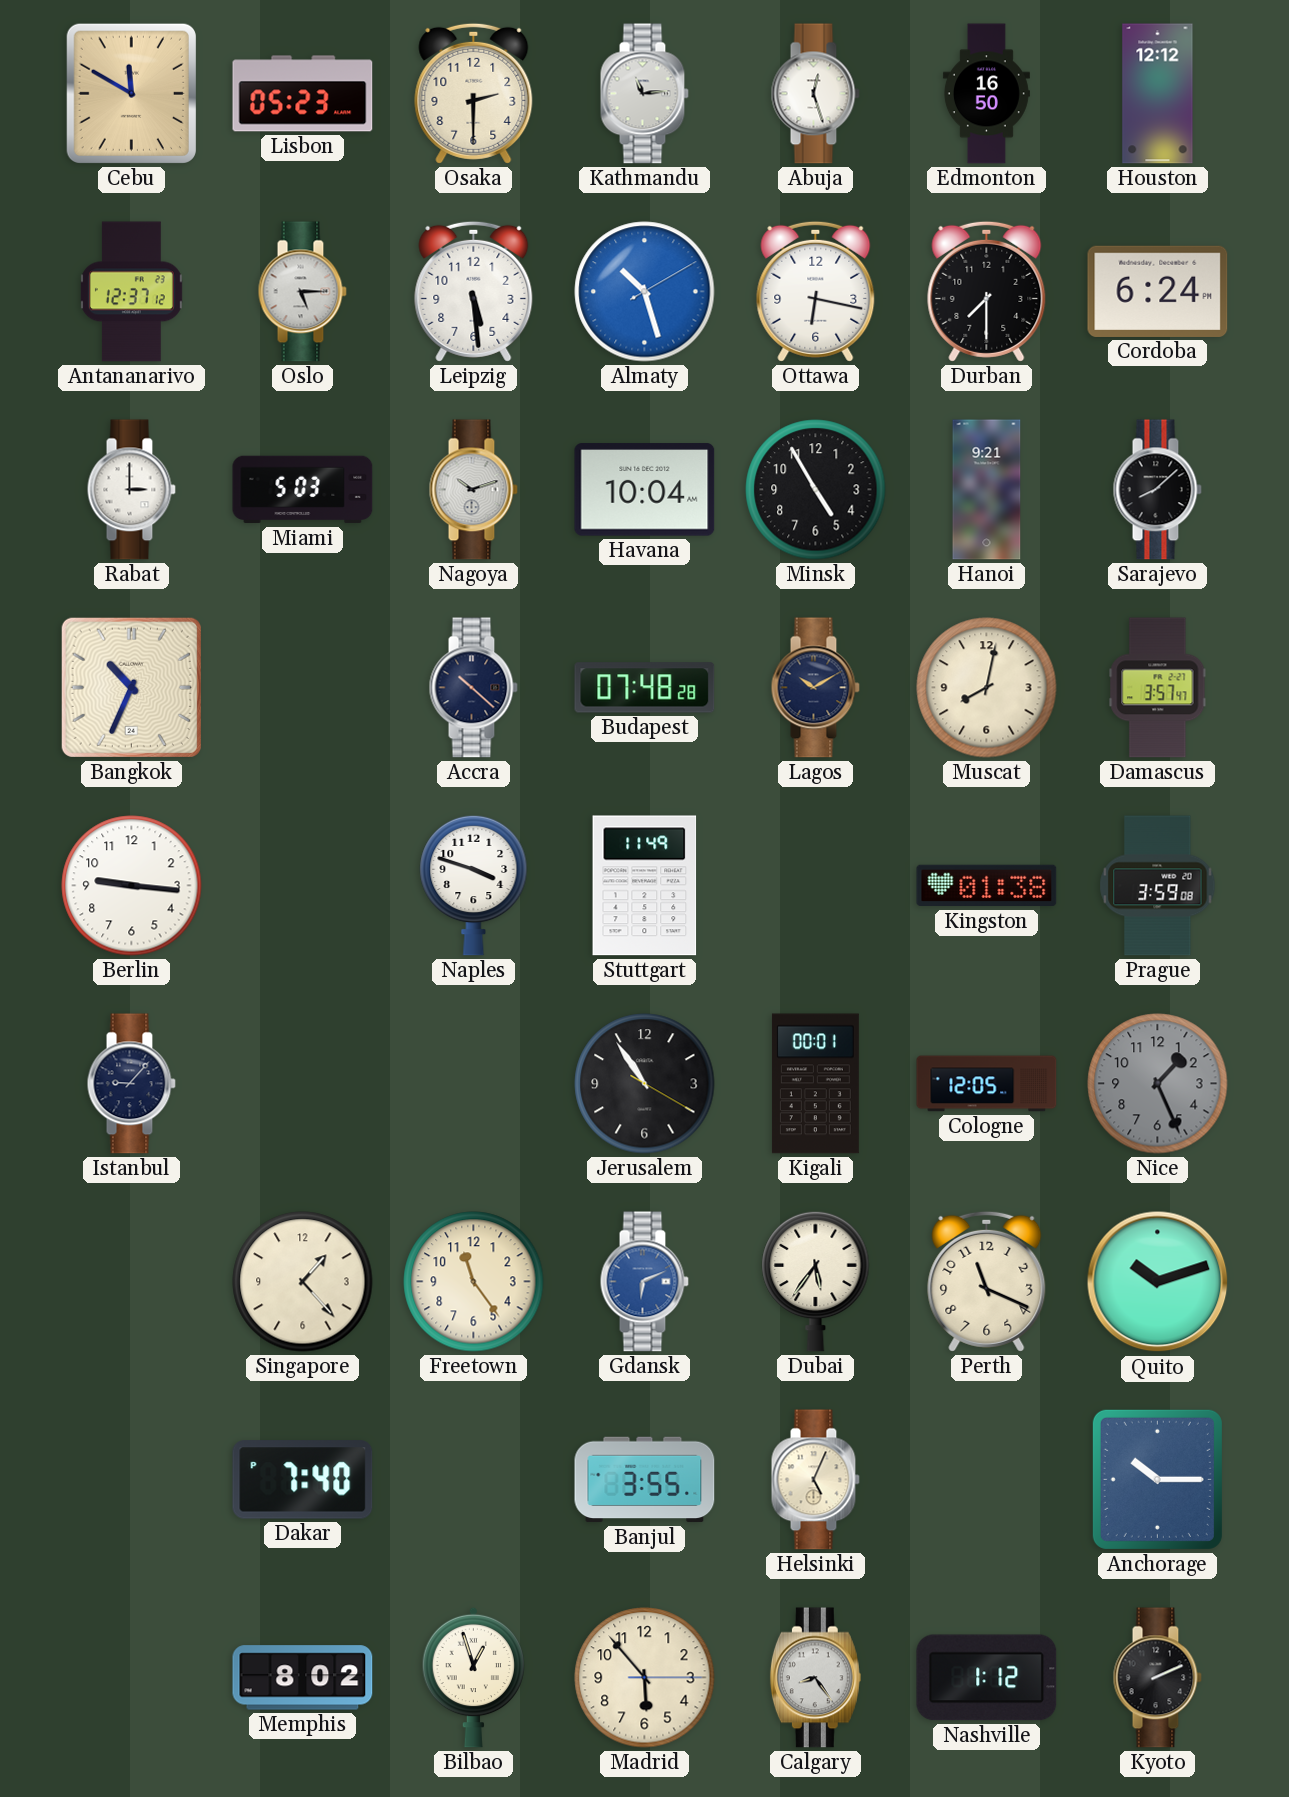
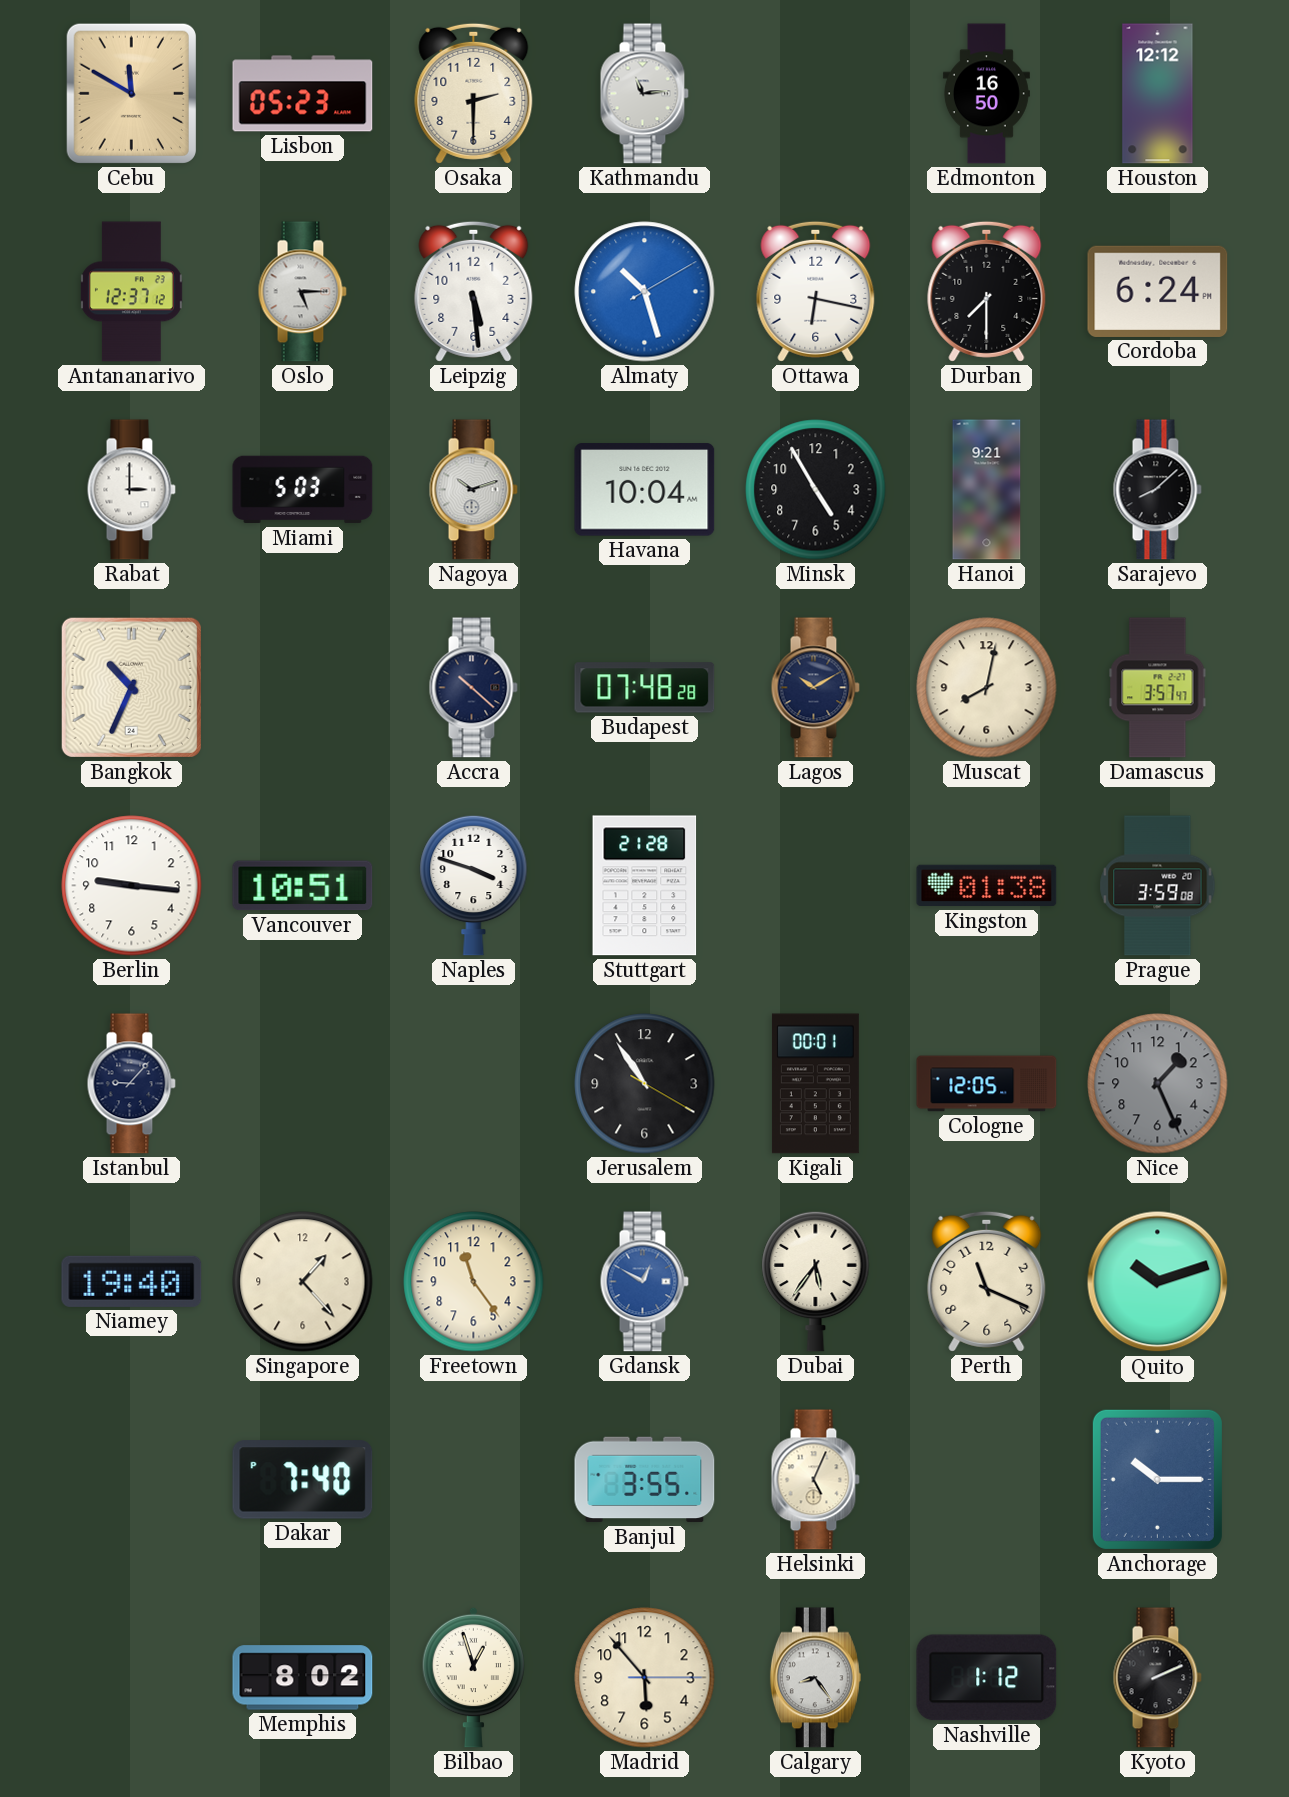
Abuja: 12:27 -> none (815, 94)
Vancouver: none -> 10:51 (303, 886)
Stuttgart: 11:49 -> 21:28 (645, 886)
Niamey: none -> 19:40 (132, 1281)
Gdansk: 6:11 -> 12:50 (644, 1282)
